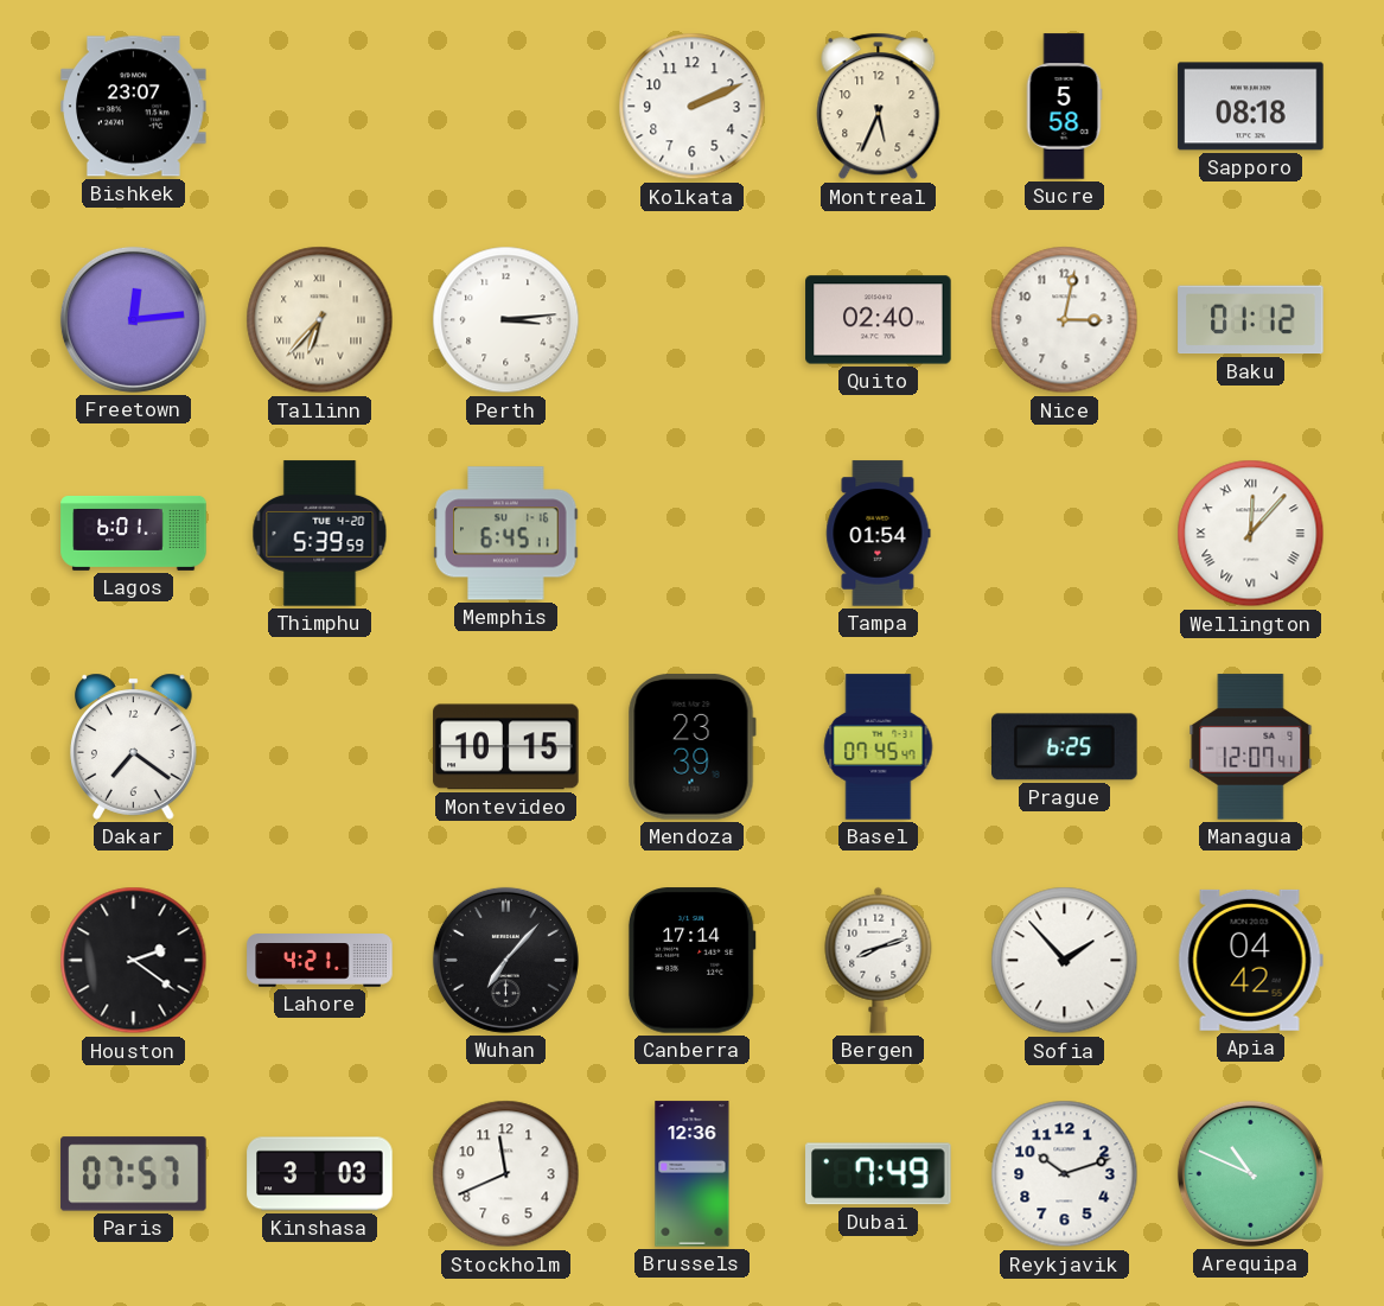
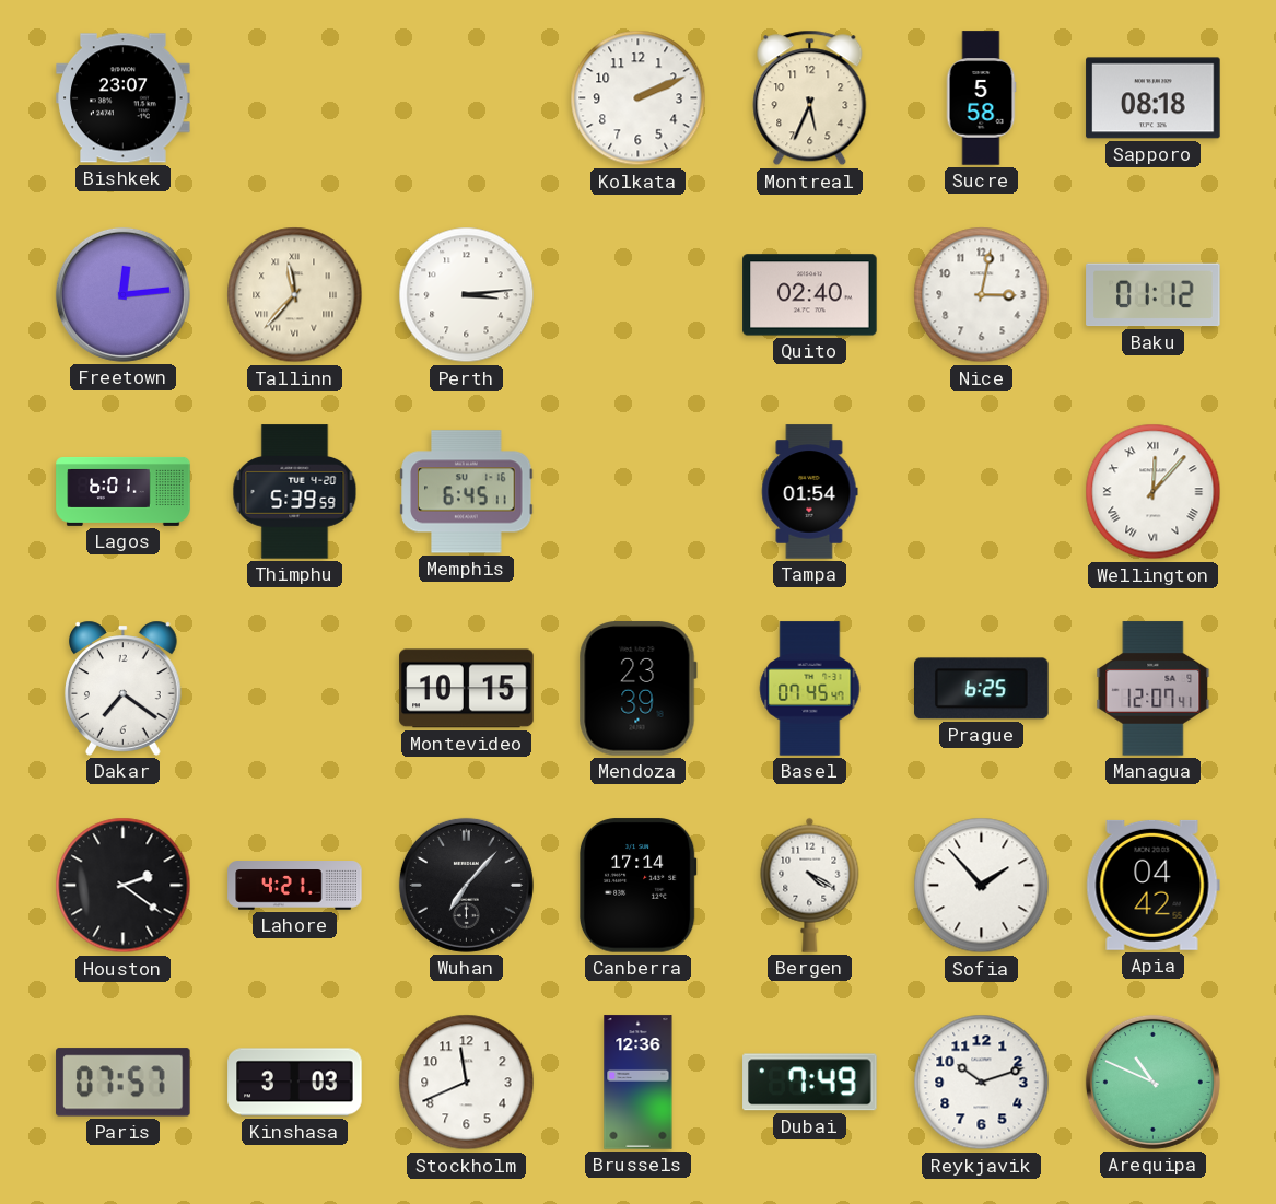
Tallinn: 6:37 -> 11:37 (295, 295)
Bergen: 8:12 -> 4:20 (810, 885)
